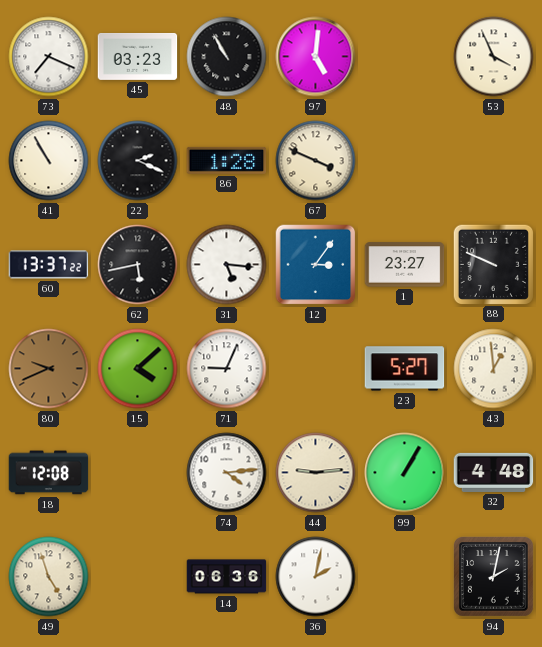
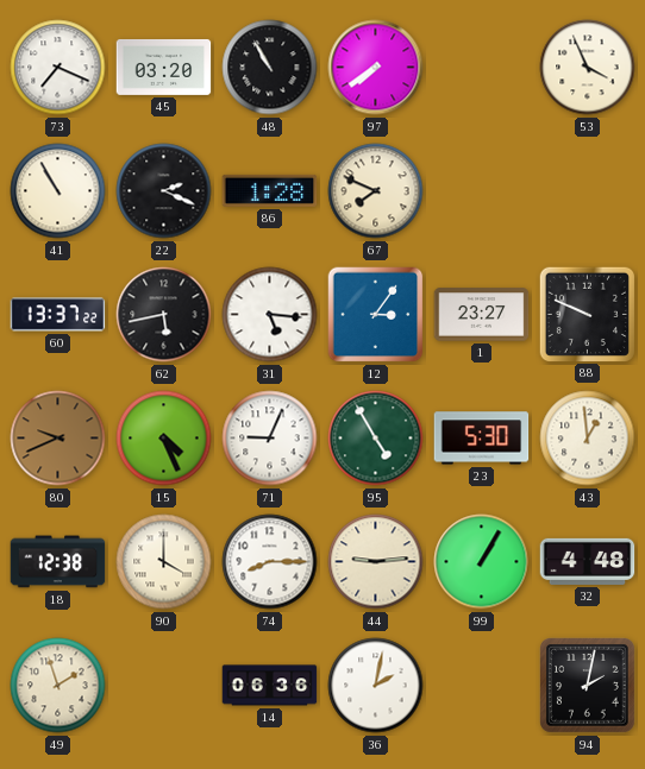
45: 03:23 -> 03:20 (164, 67)
97: 5:01 -> 7:39 (376, 68)
67: 3:49 -> 7:49 (376, 191)
15: 4:08 -> 4:26 (164, 439)
95: none -> 4:55 (376, 439)
23: 5:27 -> 5:30 (482, 439)
18: 12:08 -> 12:38 (58, 562)
90: none -> 4:00 (164, 562)
74: 4:14 -> 8:15 (270, 562)
49: 4:57 -> 1:57 (58, 686)
